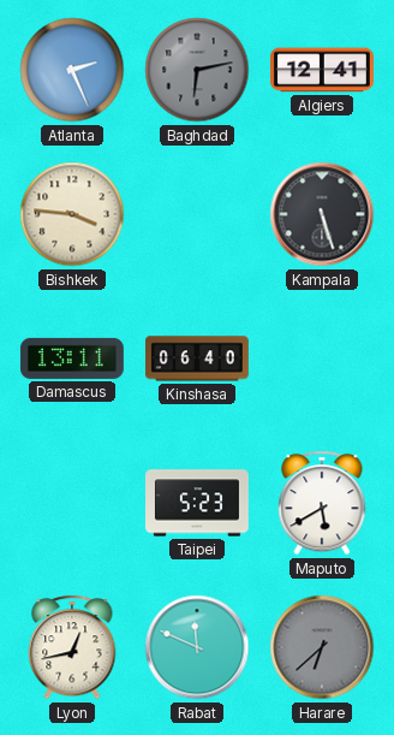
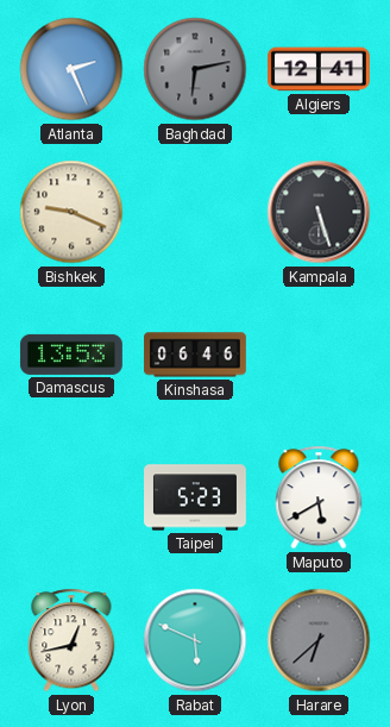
Bishkek: 3:46 -> 9:19 (71, 212)
Damascus: 13:11 -> 13:53 (71, 355)
Kinshasa: 06:40 -> 06:46 (196, 355)
Rabat: 11:49 -> 5:49 (195, 640)
